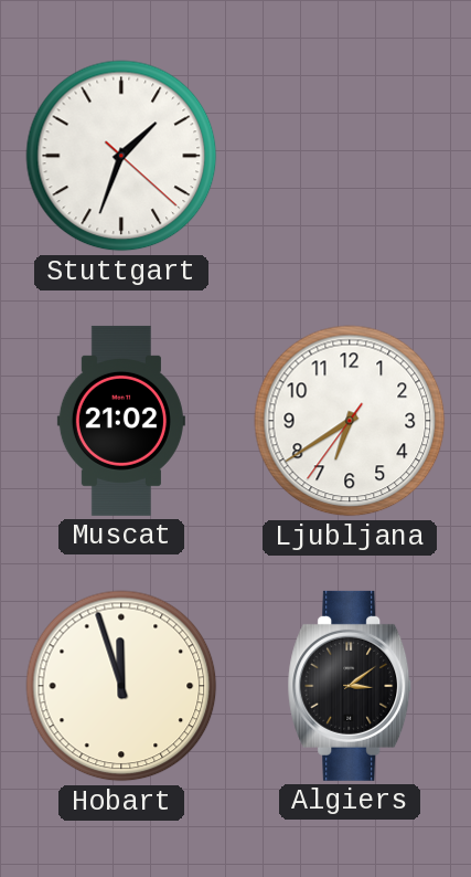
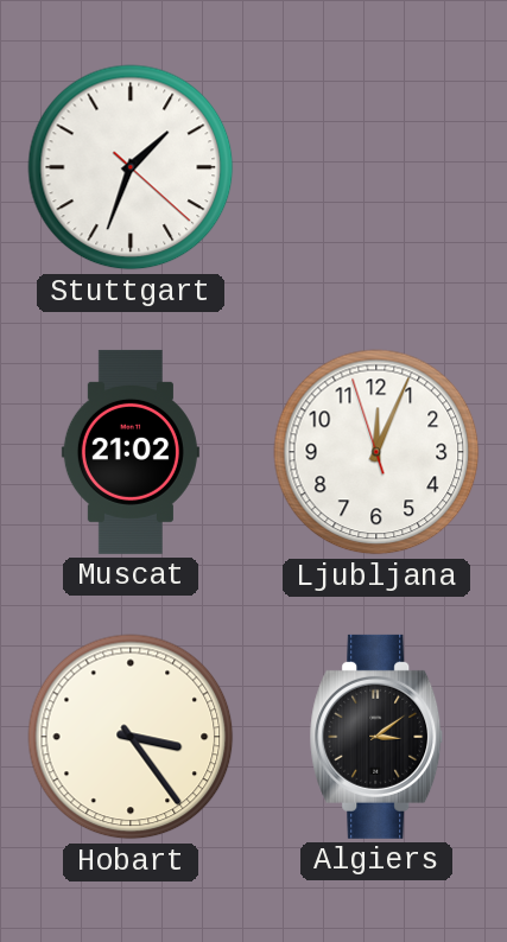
Ljubljana: 6:39 -> 12:03 (376, 452)
Hobart: 11:57 -> 3:24 (131, 737)
